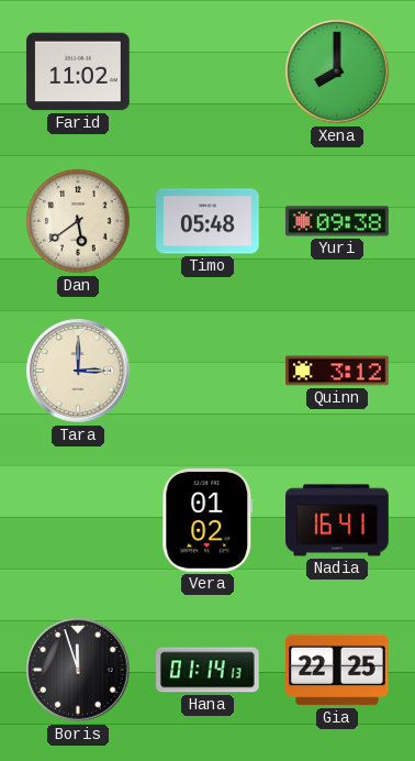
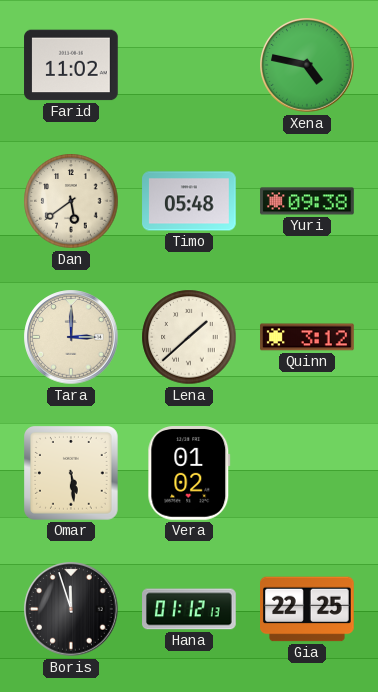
Xena: 8:00 -> 4:47 (307, 65)
Lena: none -> 1:38 (189, 337)
Omar: none -> 5:29 (72, 474)
Nadia: 16:41 -> none (337, 520)
Hana: 01:14 -> 01:12 (189, 609)
